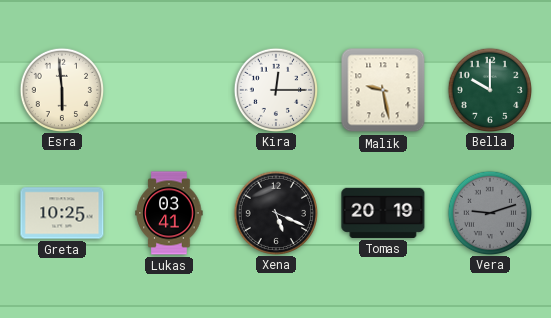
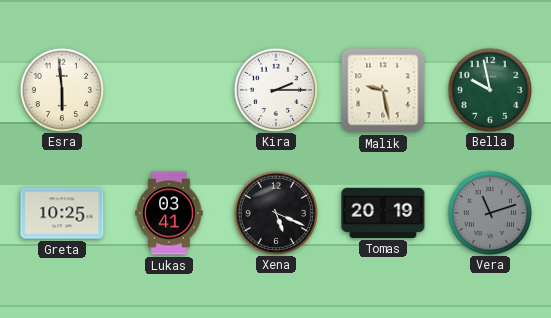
Kira: 12:15 -> 2:15 (275, 89)
Bella: 10:00 -> 9:58 (489, 89)
Vera: 9:12 -> 11:12 (489, 212)
